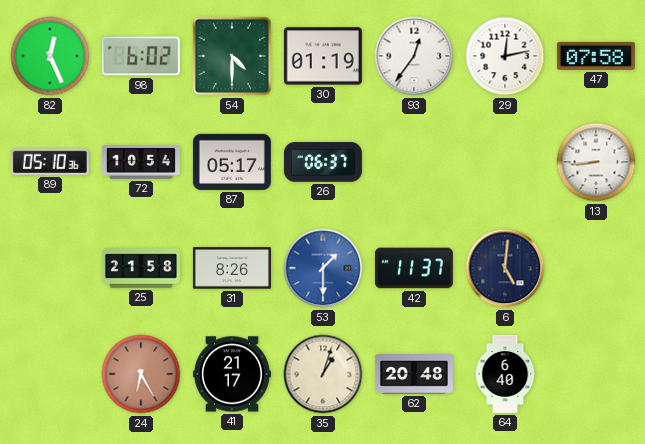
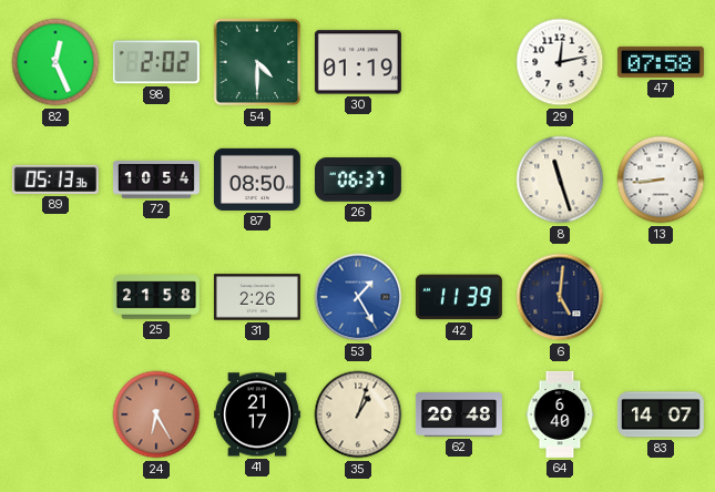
98: 6:02 -> 2:02 (156, 62)
93: 12:36 -> none (414, 56)
89: 05:10 -> 05:13 (55, 180)
87: 05:17 -> 08:50 (257, 180)
8: none -> 11:27 (560, 180)
31: 8:26 -> 2:26 (257, 297)
53: 1:30 -> 1:25 (358, 297)
42: 11:37 -> 11:39 (459, 297)
83: none -> 14:07 (661, 414)
